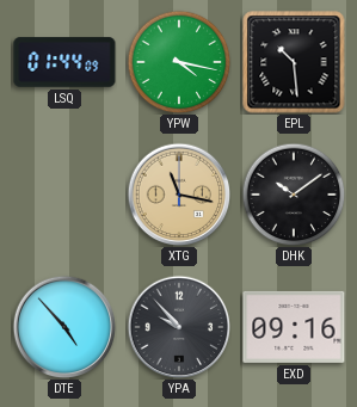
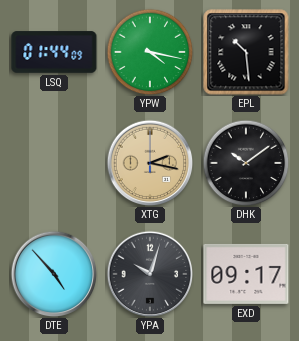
XTG: 11:17 -> 2:17 (150, 163)
YPA: 9:53 -> 10:03 (150, 274)
EXD: 09:16 -> 09:17 (246, 274)
